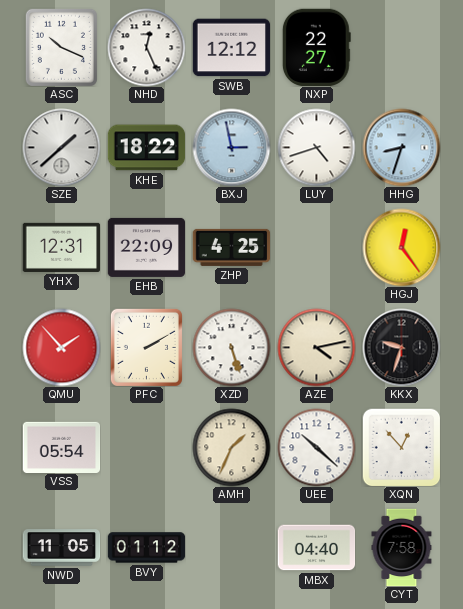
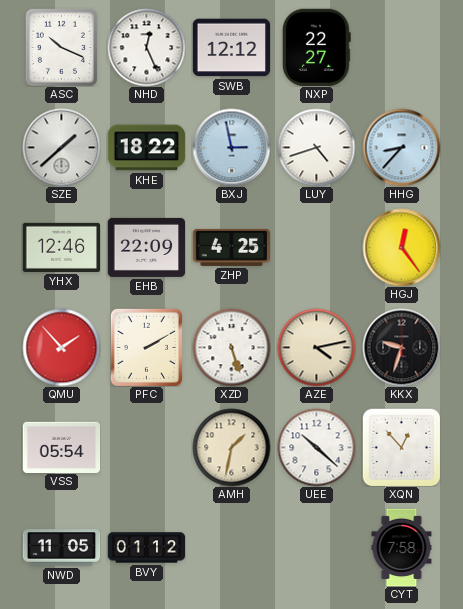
HHG: 8:33 -> 8:37 (401, 147)
YHX: 12:31 -> 12:46 (61, 247)
AMH: 1:34 -> 1:32 (231, 447)
MBX: 04:40 -> none (316, 548)
